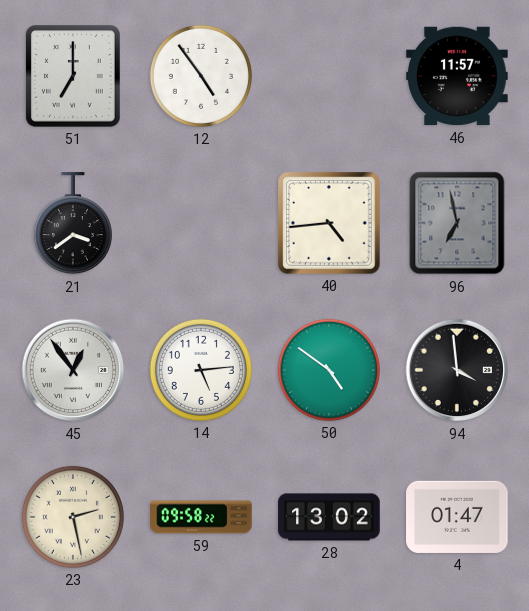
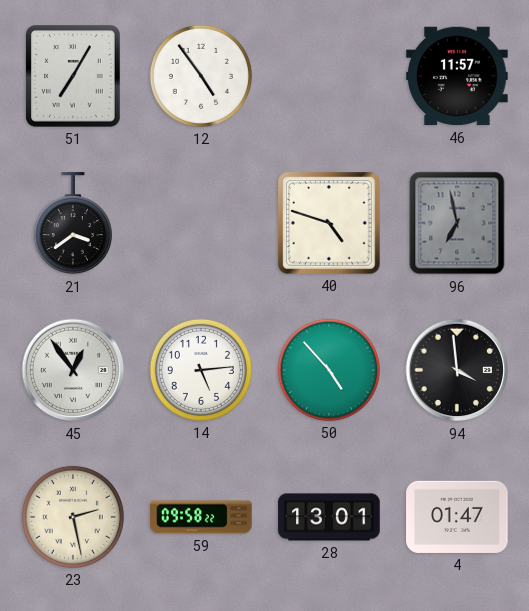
51: 7:00 -> 7:05 (73, 76)
40: 4:44 -> 4:48 (329, 223)
50: 4:51 -> 4:53 (329, 370)
28: 13:02 -> 13:01 (329, 517)
